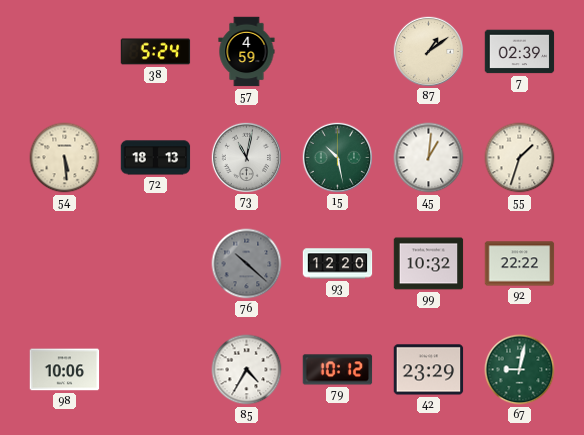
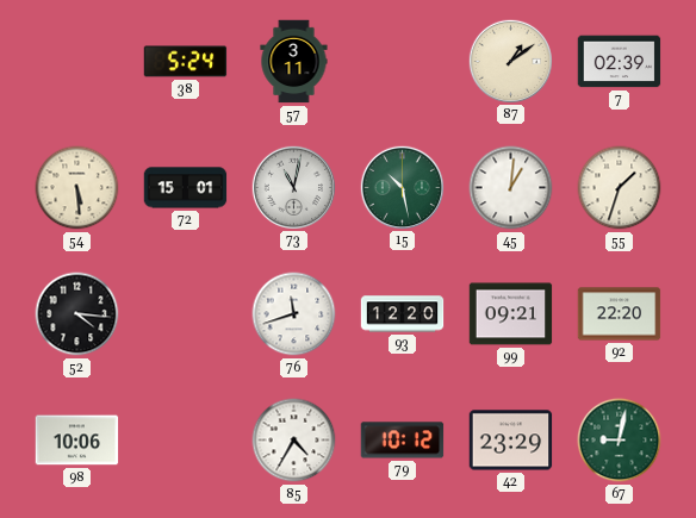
57: 4:59 -> 3:11 (294, 62)
72: 18:13 -> 15:01 (186, 188)
52: none -> 4:16 (77, 314)
76: 10:22 -> 11:42 (294, 314)
76 dial: grey -> white (294, 314)
99: 10:32 -> 09:21 (511, 314)
92: 22:22 -> 22:20 (620, 314)
